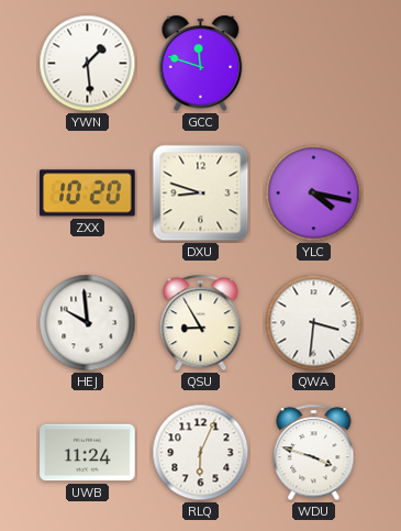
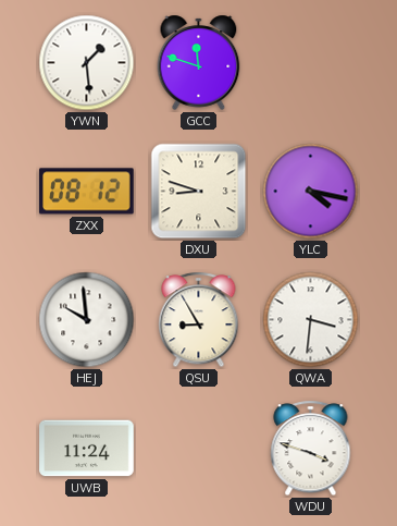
ZXX: 10:20 -> 08:12 (87, 192)
RLQ: 6:04 -> none (201, 453)
